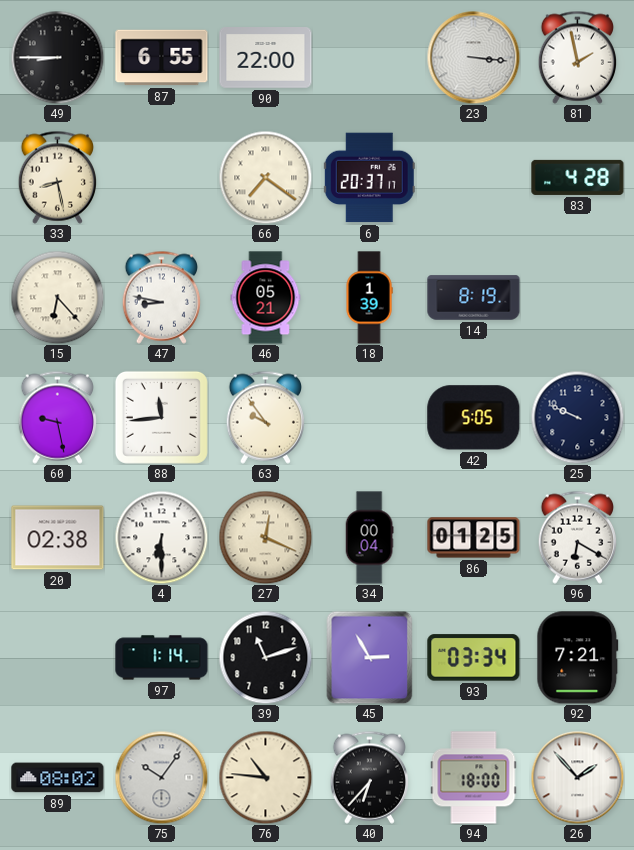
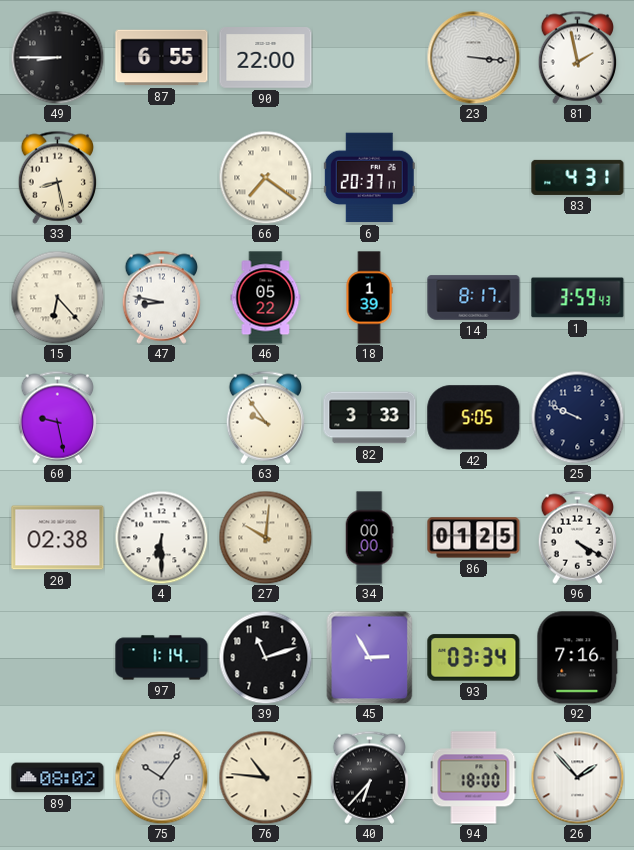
83: 4:28 -> 4:31 (578, 177)
46: 05:21 -> 05:22 (266, 298)
14: 8:19 -> 8:17 (474, 298)
1: none -> 3:59 (578, 298)
88: 11:44 -> none (161, 417)
82: none -> 3:33 (370, 418)
27: 12:19 -> 10:01 (265, 537)
34: 00:04 -> 00:00 (369, 538)
96: 6:20 -> 4:20 (577, 537)
92: 7:21 -> 7:16 (578, 658)
